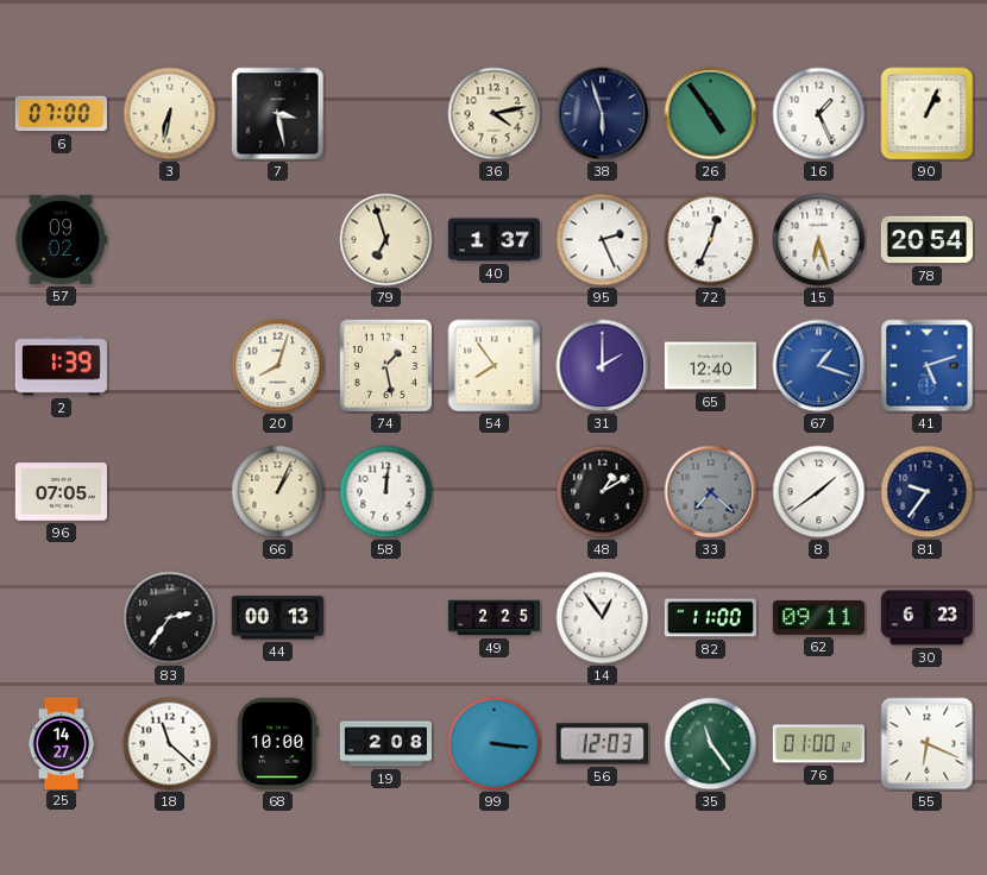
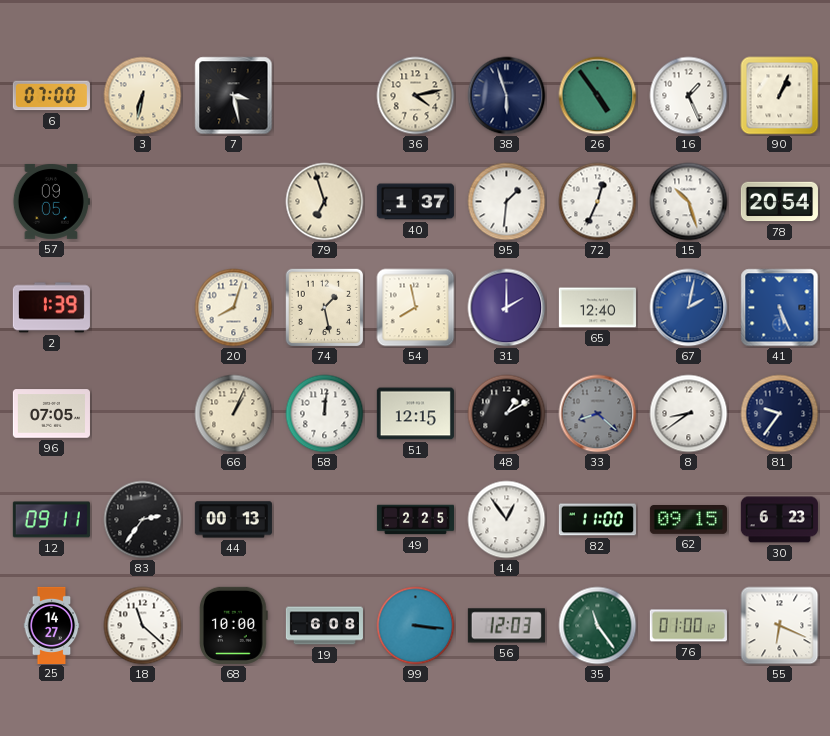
57: 09:02 -> 09:05 (51, 201)
95: 2:26 -> 1:31 (507, 202)
15: 6:27 -> 10:27 (689, 202)
54: 7:54 -> 7:58 (416, 308)
67: 1:18 -> 2:02 (689, 308)
41: 5:12 -> 5:26 (780, 308)
51: none -> 12:15 (415, 414)
33: 7:22 -> 8:22 (598, 414)
8: 1:39 -> 8:39 (689, 414)
12: none -> 09:11 (51, 520)
62: 09:11 -> 09:15 (688, 520)
19: 2:08 -> 6:08 (324, 626)
